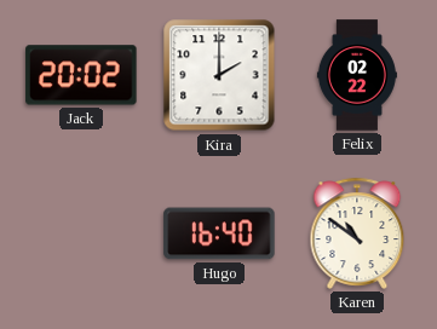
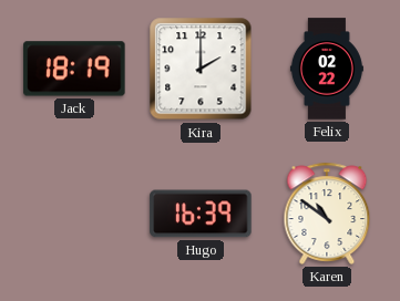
Jack: 20:02 -> 18:19 (74, 69)
Hugo: 16:40 -> 16:39 (201, 214)
